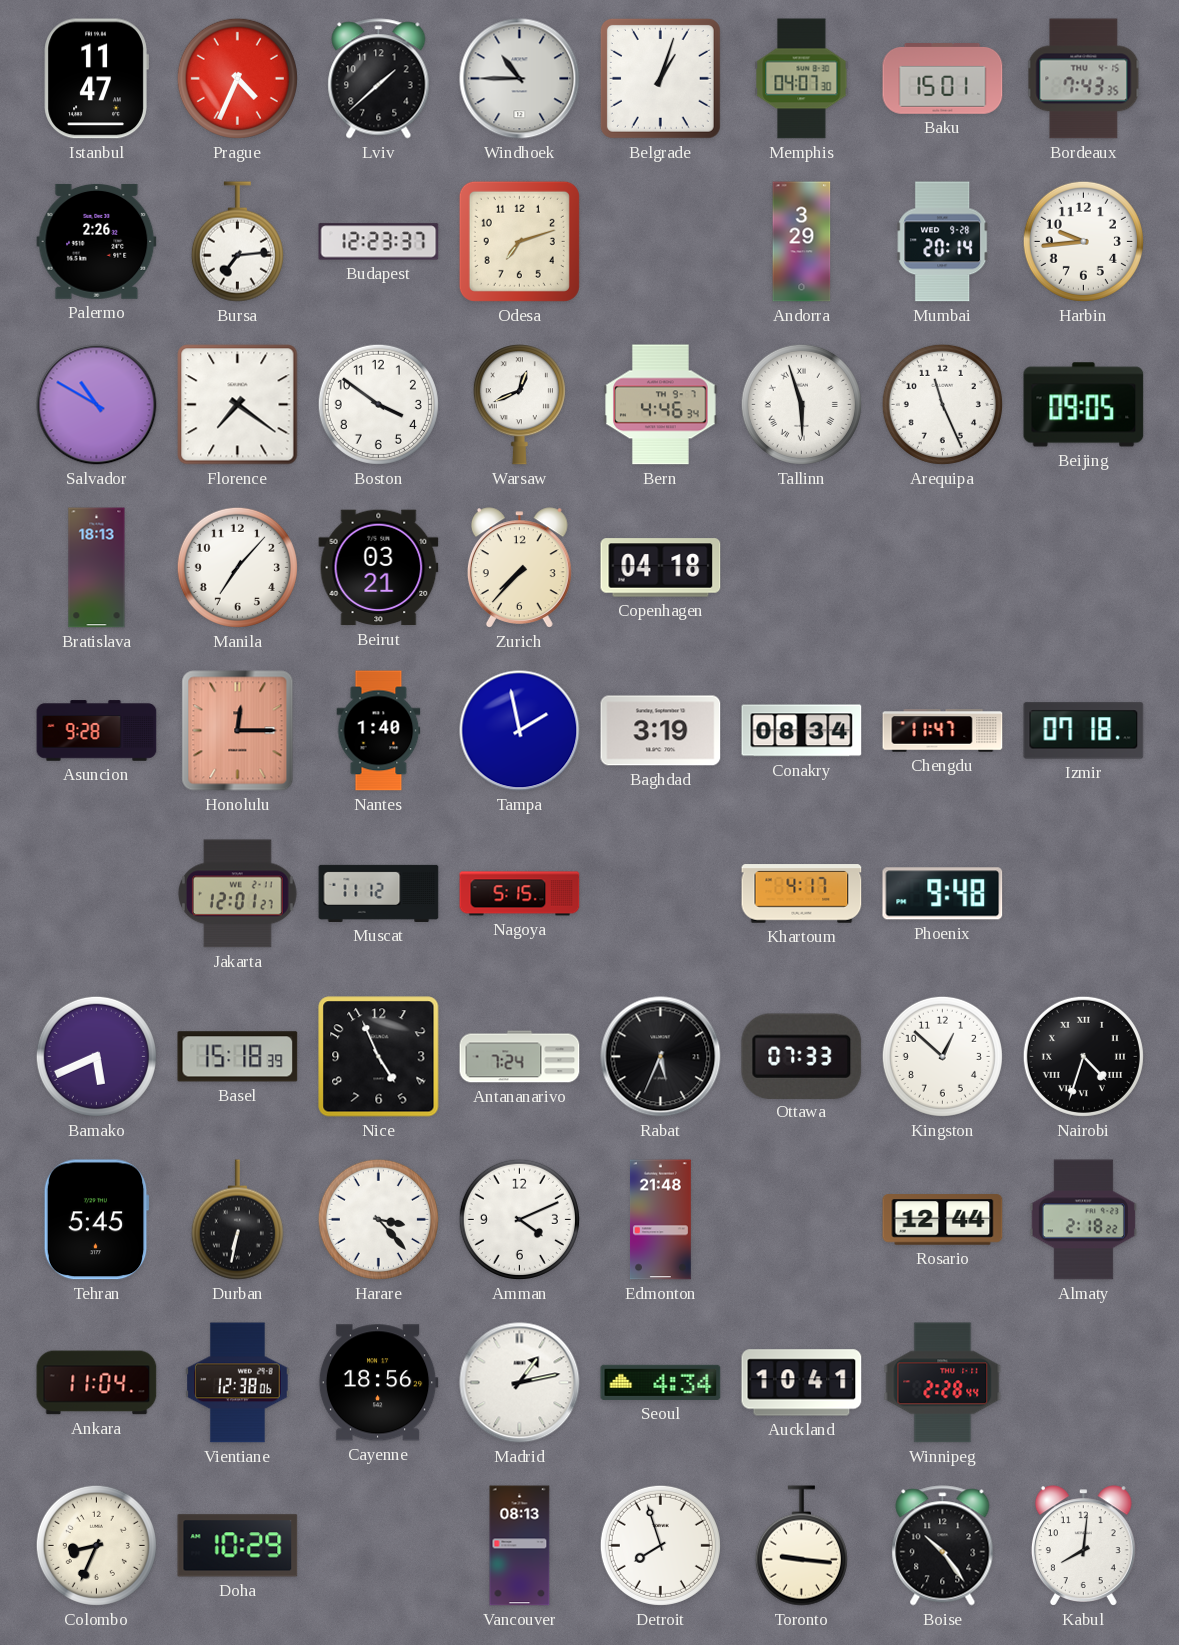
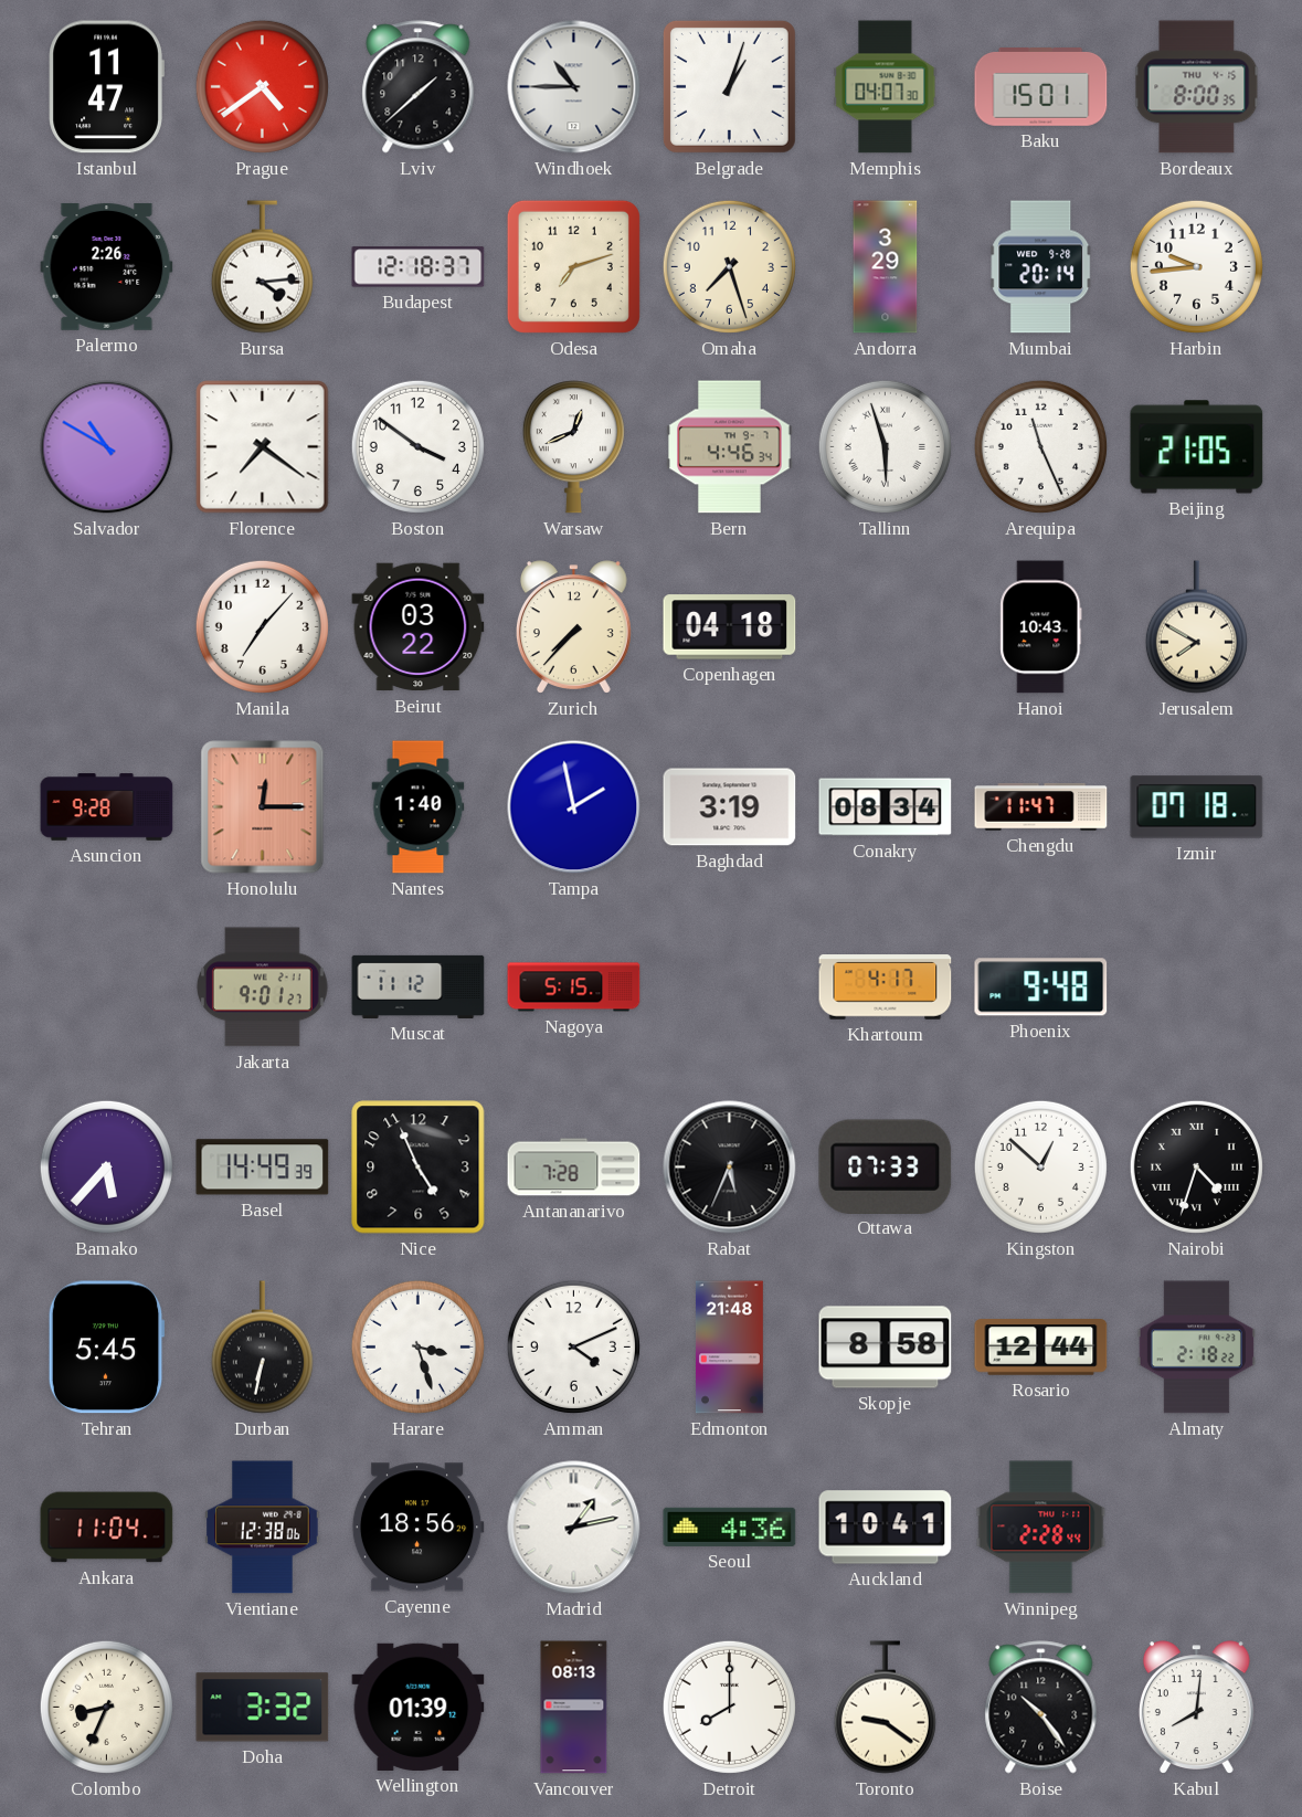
Prague: 4:34 -> 4:39 (262, 86)
Bordeaux: 7:43 -> 8:00 (1197, 87)
Bursa: 7:14 -> 4:14 (262, 267)
Budapest: 12:23 -> 12:18 (419, 267)
Omaha: none -> 7:27 (729, 266)
Beijing: 09:05 -> 21:05 (1197, 447)
Bratislava: 18:13 -> none (97, 568)
Beirut: 03:21 -> 03:22 (419, 627)
Hanoi: none -> 10:43 (1041, 627)
Jerusalem: none -> 7:50 (1196, 627)
Jakarta: 12:01 -> 9:01 (262, 987)
Bamako: 5:41 -> 5:37 (106, 1166)
Basel: 15:18 -> 14:49 (263, 1168)
Antananarivo: 7:24 -> 7:28 (574, 1168)
Harare: 3:23 -> 3:27 (417, 1346)
Skopje: none -> 8:58 (886, 1348)
Seoul: 4:34 -> 4:36 (730, 1527)
Doha: 10:29 -> 3:32 (263, 1708)
Wellington: none -> 01:39 (419, 1707)
Detroit: 7:57 -> 8:00 (729, 1707)
Toronto: 9:16 -> 9:21 (885, 1708)
